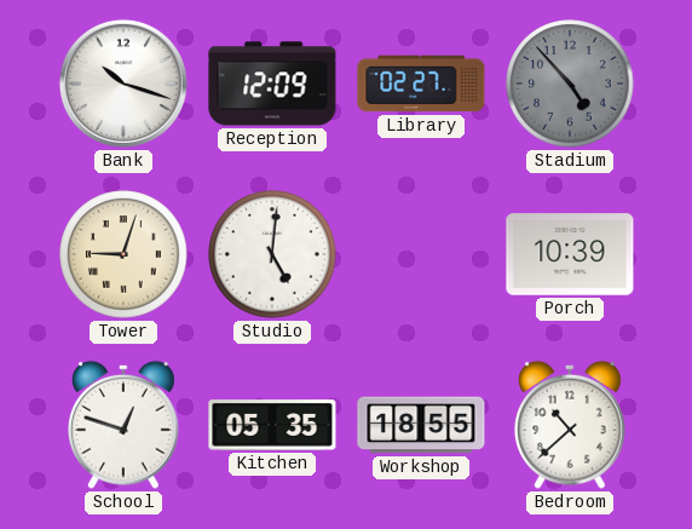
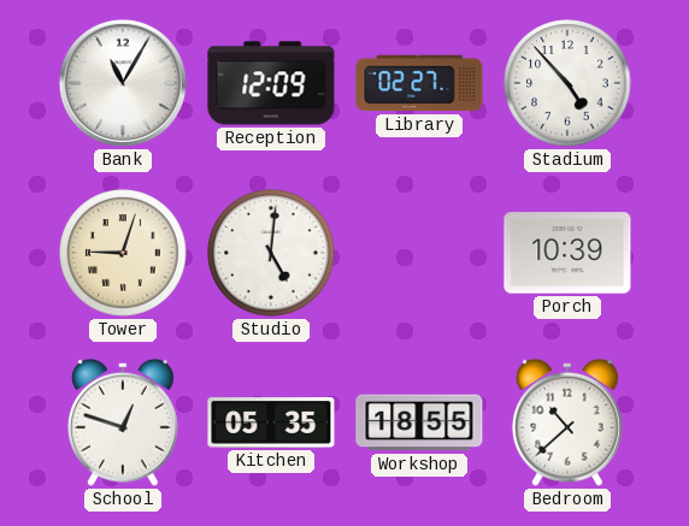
Bank: 10:18 -> 11:05 (123, 83)
Stadium dial: grey -> white (567, 83)
